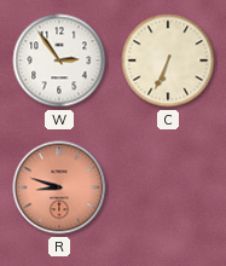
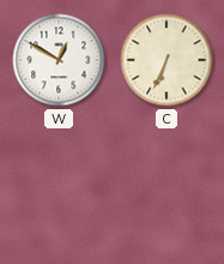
W: 2:54 -> 12:50 (59, 60)
R: 8:48 -> none (59, 187)
